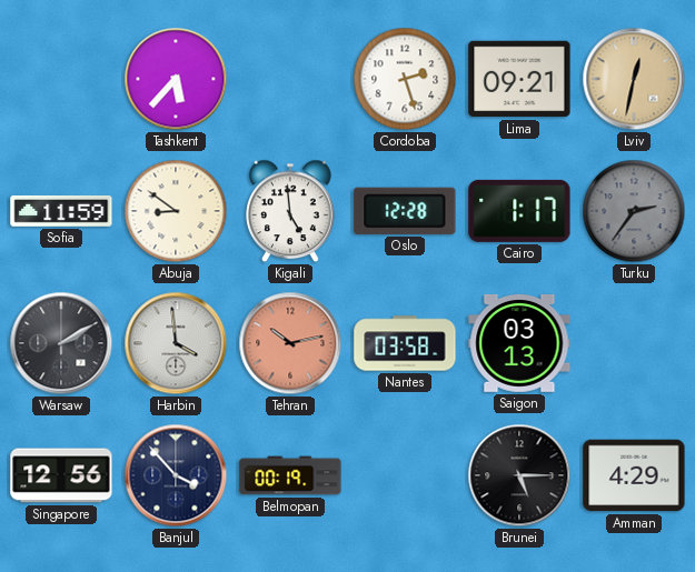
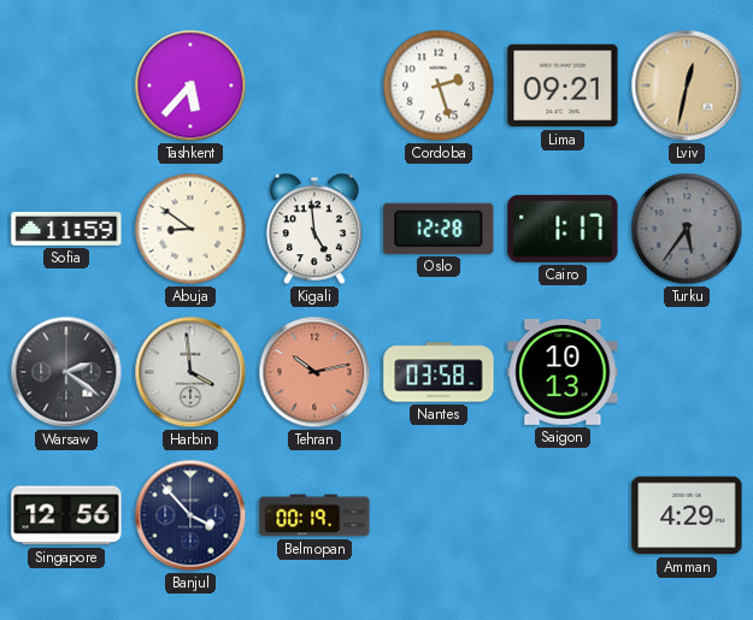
Turku: 2:36 -> 5:36 (687, 229)
Warsaw: 2:10 -> 2:21 (66, 372)
Saigon: 03:13 -> 10:13 (563, 372)
Brunei: 5:15 -> none (519, 475)
